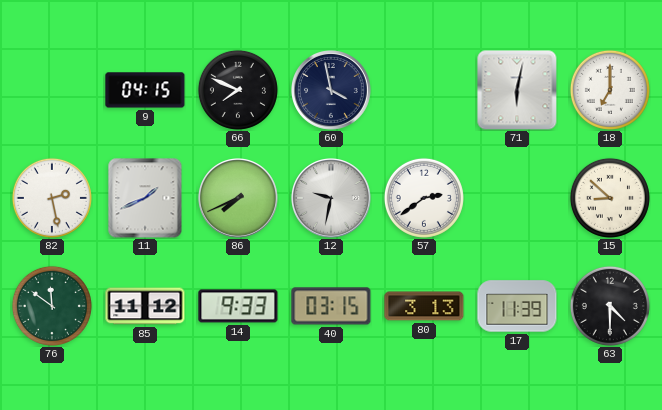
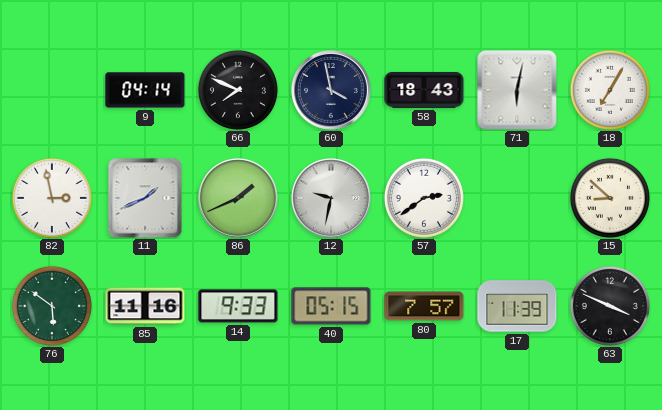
9: 04:15 -> 04:14 (145, 90)
58: none -> 18:43 (424, 90)
18: 7:00 -> 7:05 (610, 90)
82: 2:28 -> 2:58 (52, 198)
86: 7:41 -> 1:41 (239, 199)
76: 11:51 -> 5:51 (52, 306)
85: 11:12 -> 11:16 (145, 306)
40: 03:15 -> 05:15 (331, 306)
80: 3:13 -> 7:57 (424, 306)
63: 4:30 -> 3:49 (610, 306)
